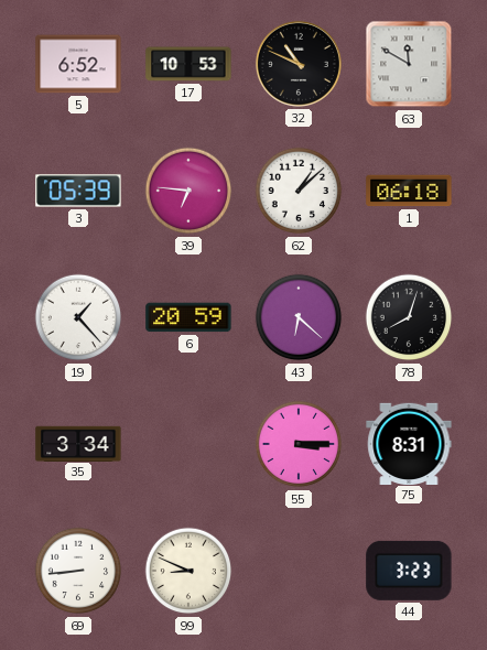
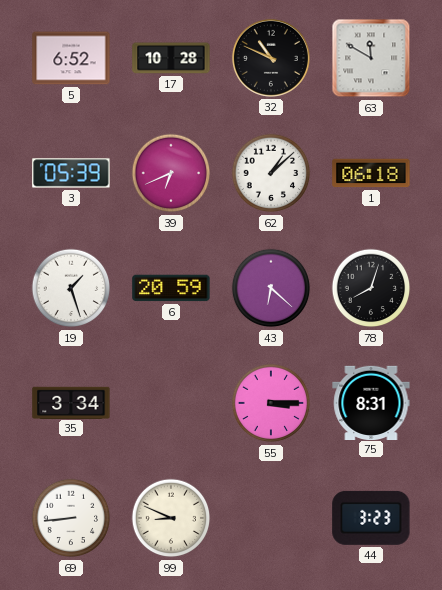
17: 10:53 -> 10:28 (171, 58)
39: 6:46 -> 6:41 (171, 173)
19: 1:23 -> 1:27 (71, 288)
